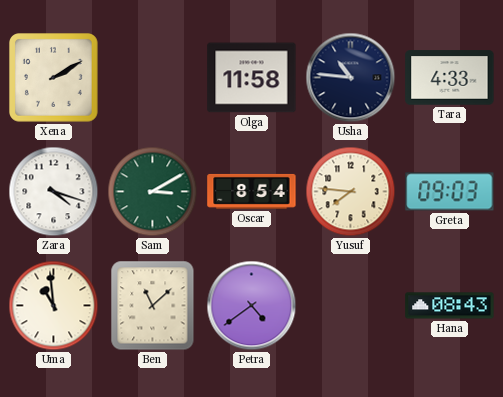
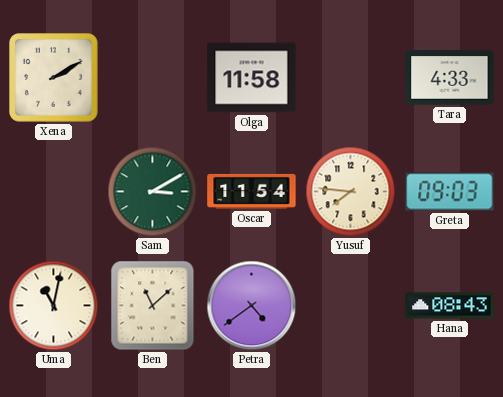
Usha: 10:46 -> none (351, 78)
Zara: 4:18 -> none (54, 192)
Oscar: 8:54 -> 11:54 (252, 191)
Uma: 10:59 -> 11:02 (54, 306)
